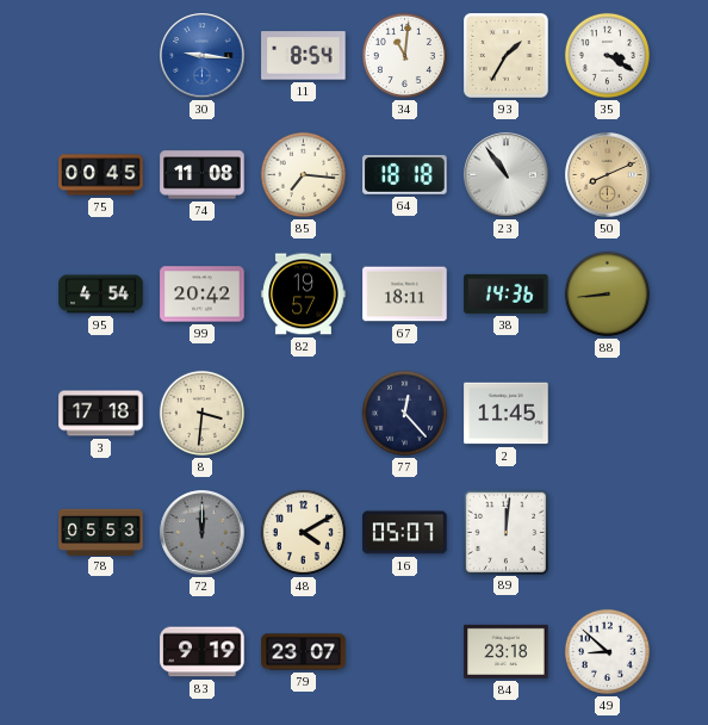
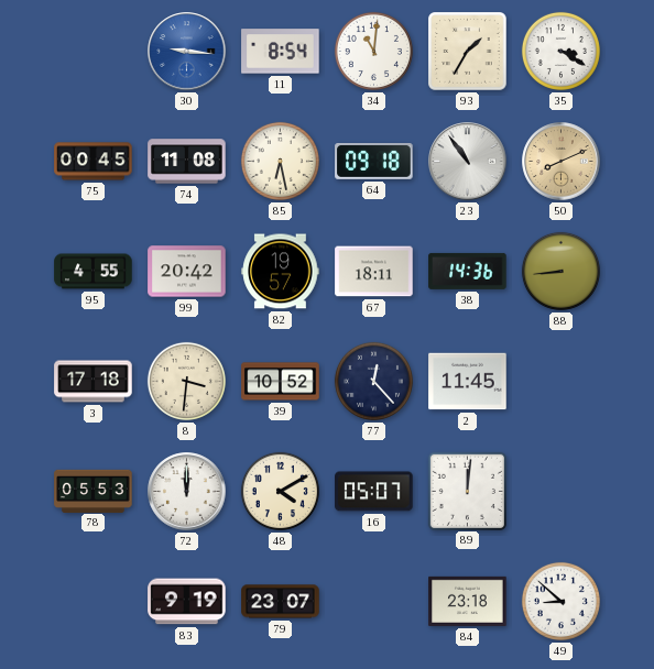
85: 7:16 -> 6:28 (280, 161)
64: 18:18 -> 09:18 (374, 162)
95: 4:54 -> 4:55 (94, 272)
39: none -> 10:52 (281, 382)
72 dial: grey -> white (187, 492)
